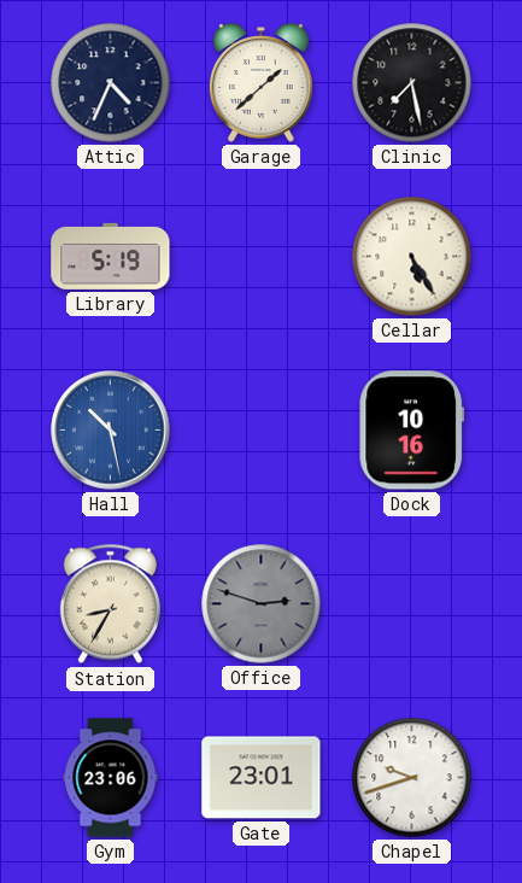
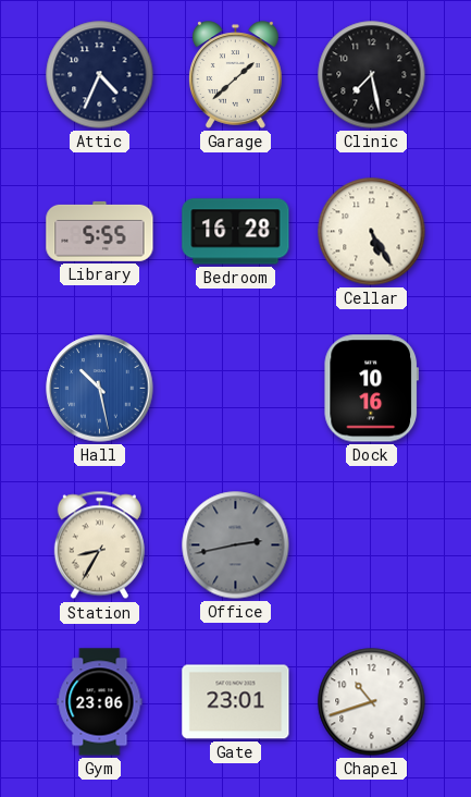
Library: 5:19 -> 5:55 (100, 231)
Bedroom: none -> 16:28 (236, 232)
Office: 2:48 -> 2:43 (236, 545)
Chapel: 9:42 -> 10:42 (372, 702)
